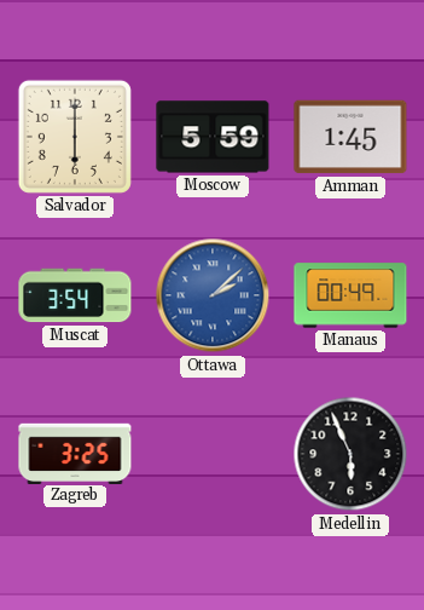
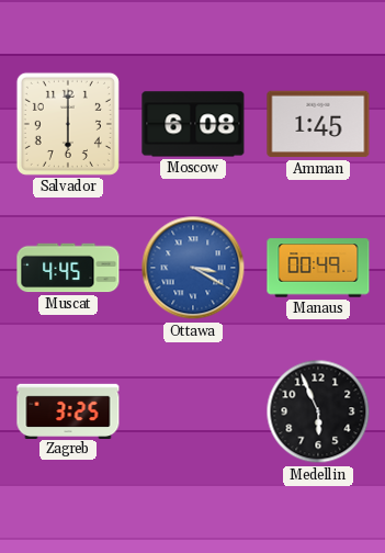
Moscow: 5:59 -> 6:08 (193, 124)
Muscat: 3:54 -> 4:45 (68, 268)
Ottawa: 2:08 -> 3:20 (193, 268)
